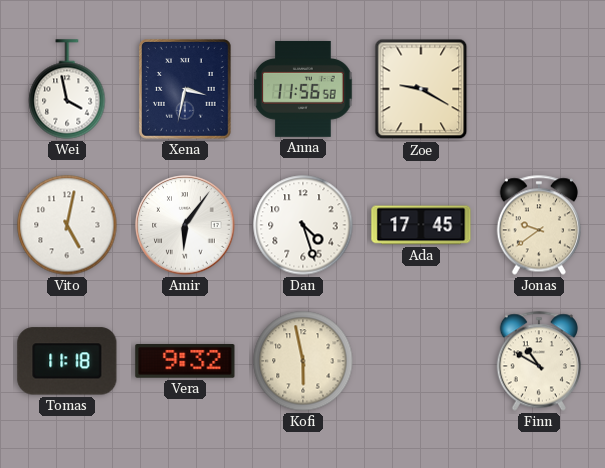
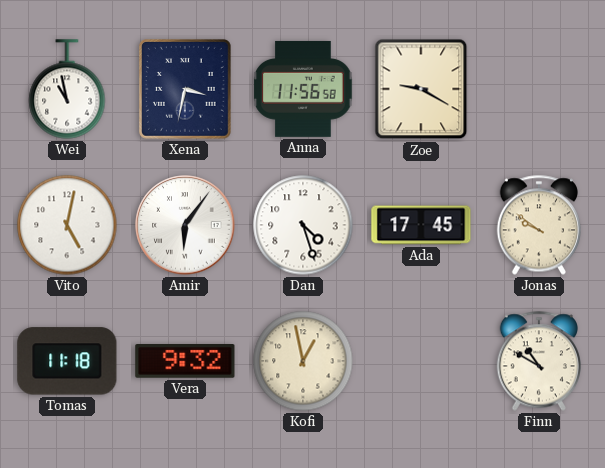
Wei: 3:58 -> 10:58 (67, 89)
Jonas: 9:39 -> 9:51 (538, 225)
Kofi: 5:58 -> 12:58 (303, 361)
